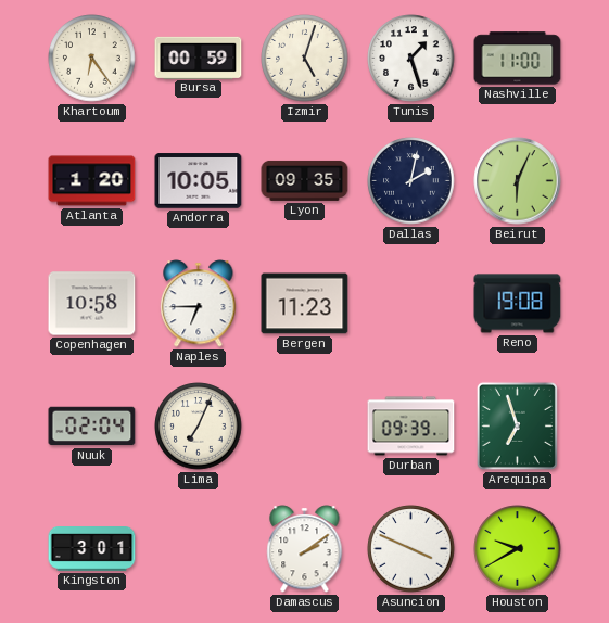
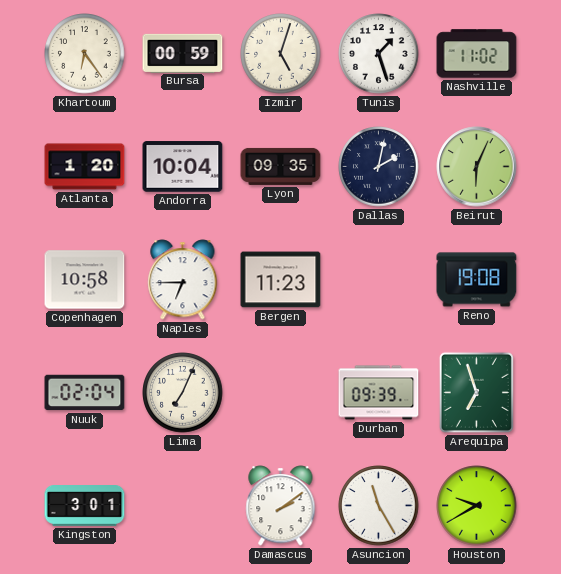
Nashville: 11:00 -> 11:02 (477, 54)
Andorra: 10:05 -> 10:04 (183, 167)
Asuncion: 3:49 -> 11:25 (379, 506)
